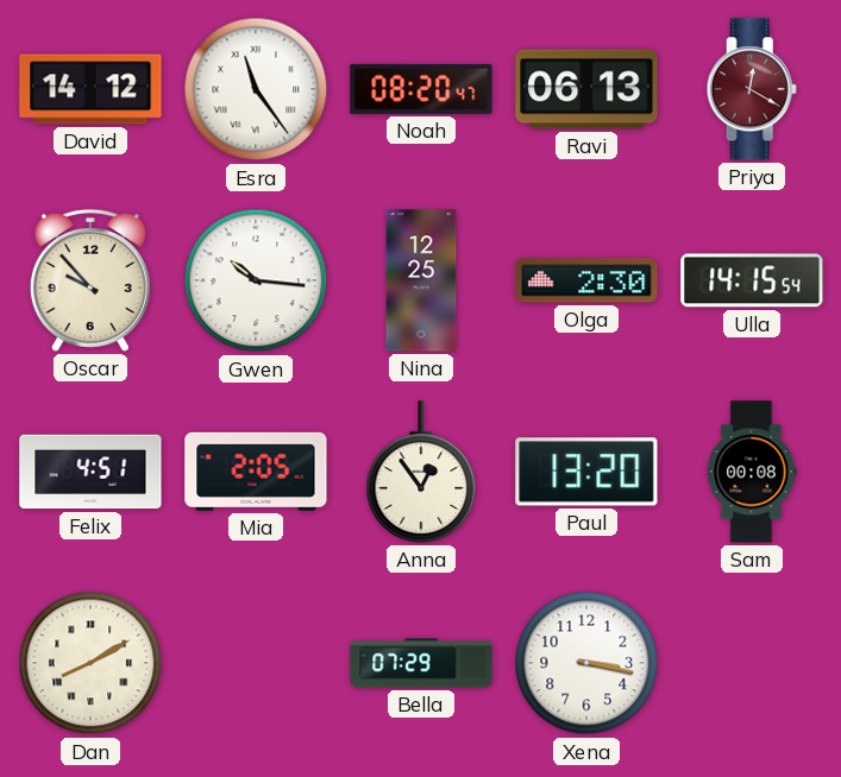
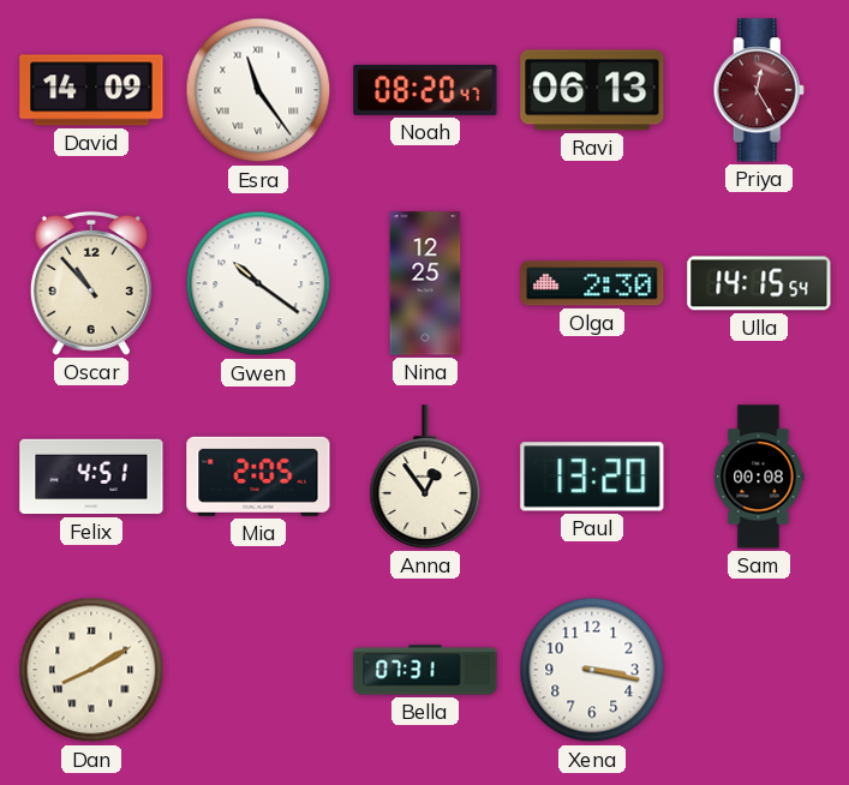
David: 14:12 -> 14:09 (91, 90)
Priya: 12:20 -> 12:25 (759, 90)
Oscar: 9:53 -> 10:53 (91, 283)
Gwen: 10:16 -> 10:21 (258, 283)
Bella: 07:29 -> 07:31 (425, 670)
